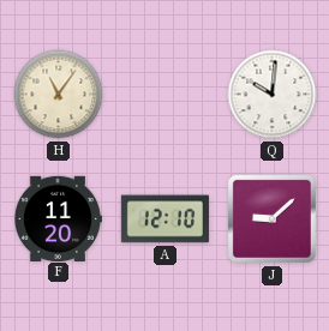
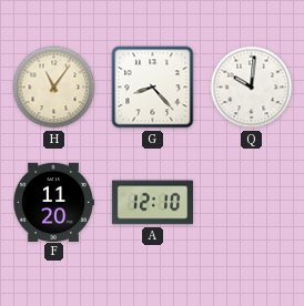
G: none -> 8:23 (153, 88)
J: 9:08 -> none (271, 218)
